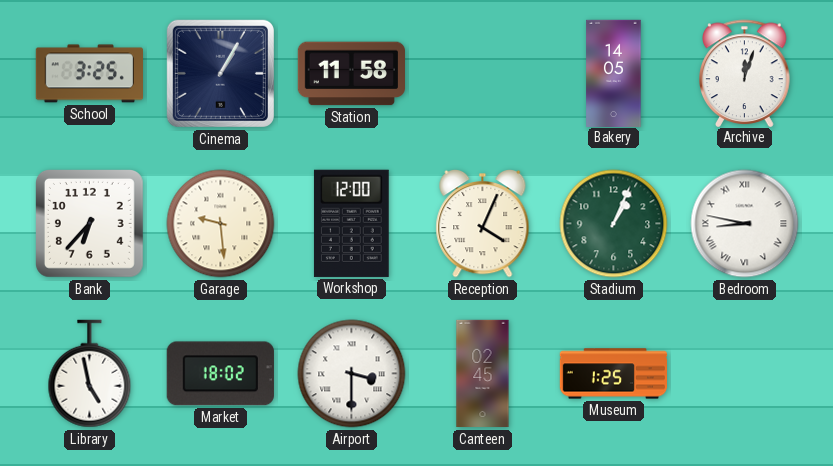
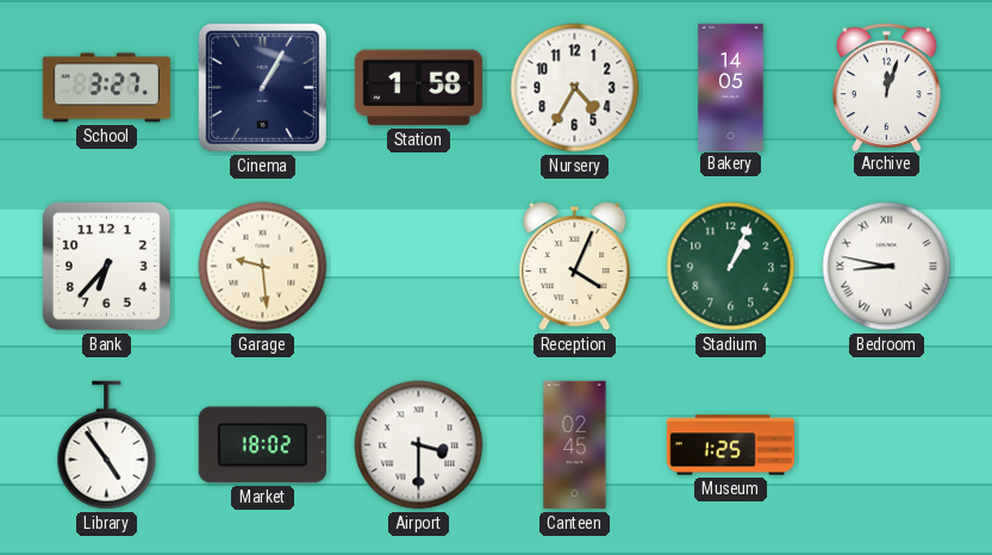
School: 3:25 -> 3:27 (106, 88)
Station: 11:58 -> 1:58 (418, 88)
Nursery: none -> 4:35 (575, 88)
Workshop: 12:00 -> none (351, 223)
Library: 4:58 -> 4:54 (107, 445)
